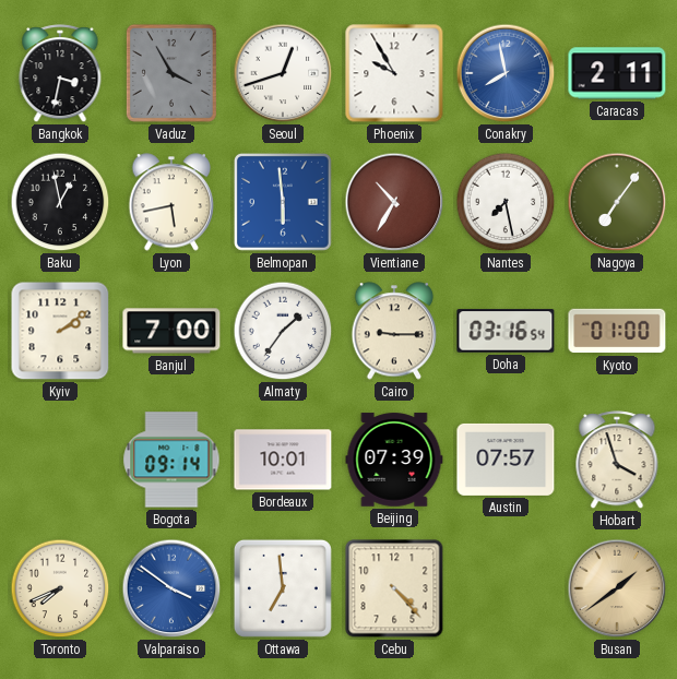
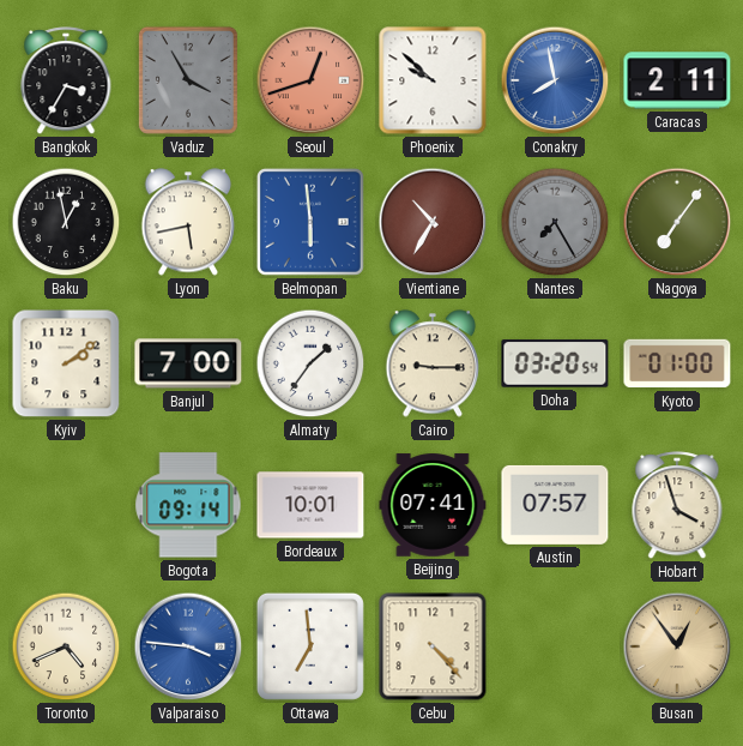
Bangkok: 3:32 -> 3:35 (66, 82)
Seoul dial: white -> salmon (310, 80)
Phoenix: 9:55 -> 9:52 (433, 80)
Nantes: 7:28 -> 7:25 (555, 222)
Nantes dial: white -> grey (555, 222)
Doha: 03:16 -> 03:20 (555, 363)
Beijing: 07:39 -> 07:41 (433, 505)
Toronto: 7:41 -> 4:41 (66, 646)
Valparaiso: 3:51 -> 3:46 (188, 646)
Busan: 1:39 -> 12:54 (677, 646)
